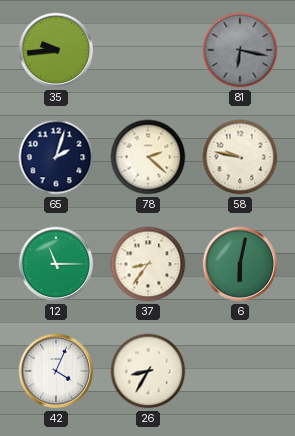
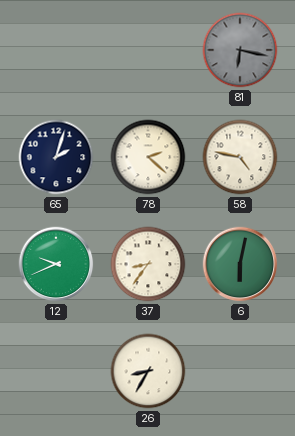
35: 9:44 -> none (56, 50)
58: 9:47 -> 4:47 (240, 157)
12: 11:15 -> 9:41 (56, 264)
42: 4:04 -> none (56, 371)
